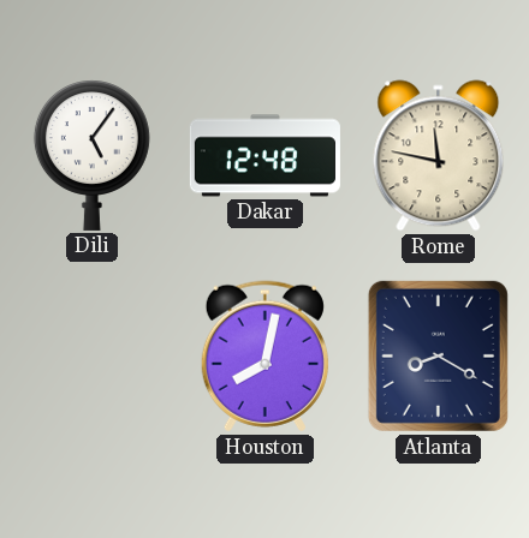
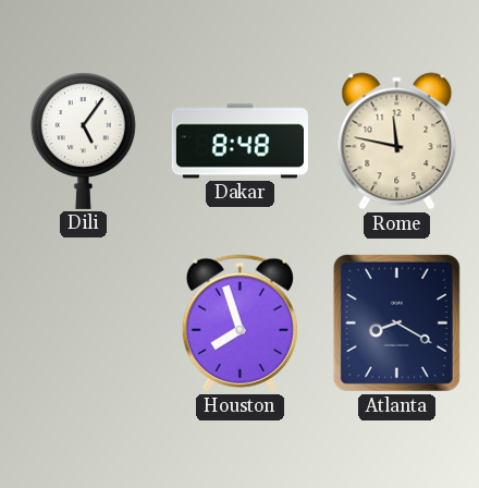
Dakar: 12:48 -> 8:48 (239, 142)
Houston: 8:02 -> 7:57 (239, 324)
